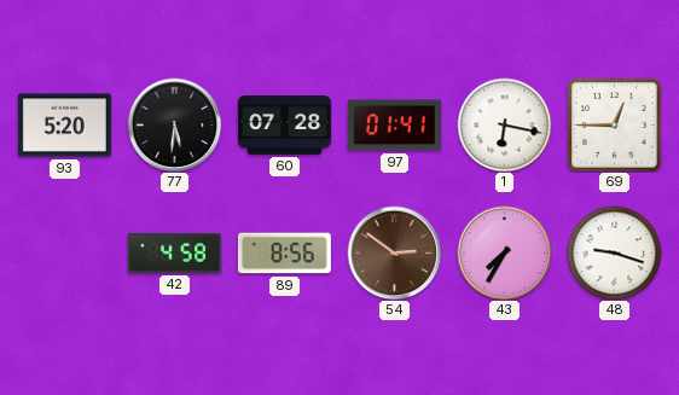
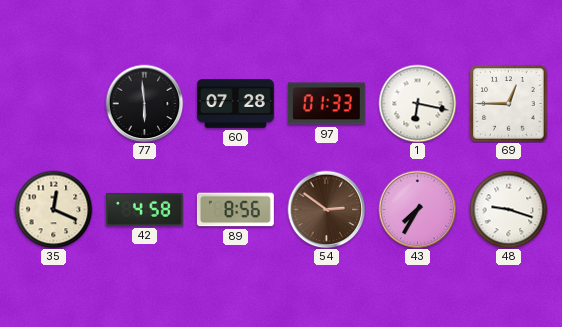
93: 5:20 -> none (64, 126)
77: 5:31 -> 5:59 (144, 103)
97: 01:41 -> 01:33 (326, 104)
35: none -> 12:19 (53, 209)
